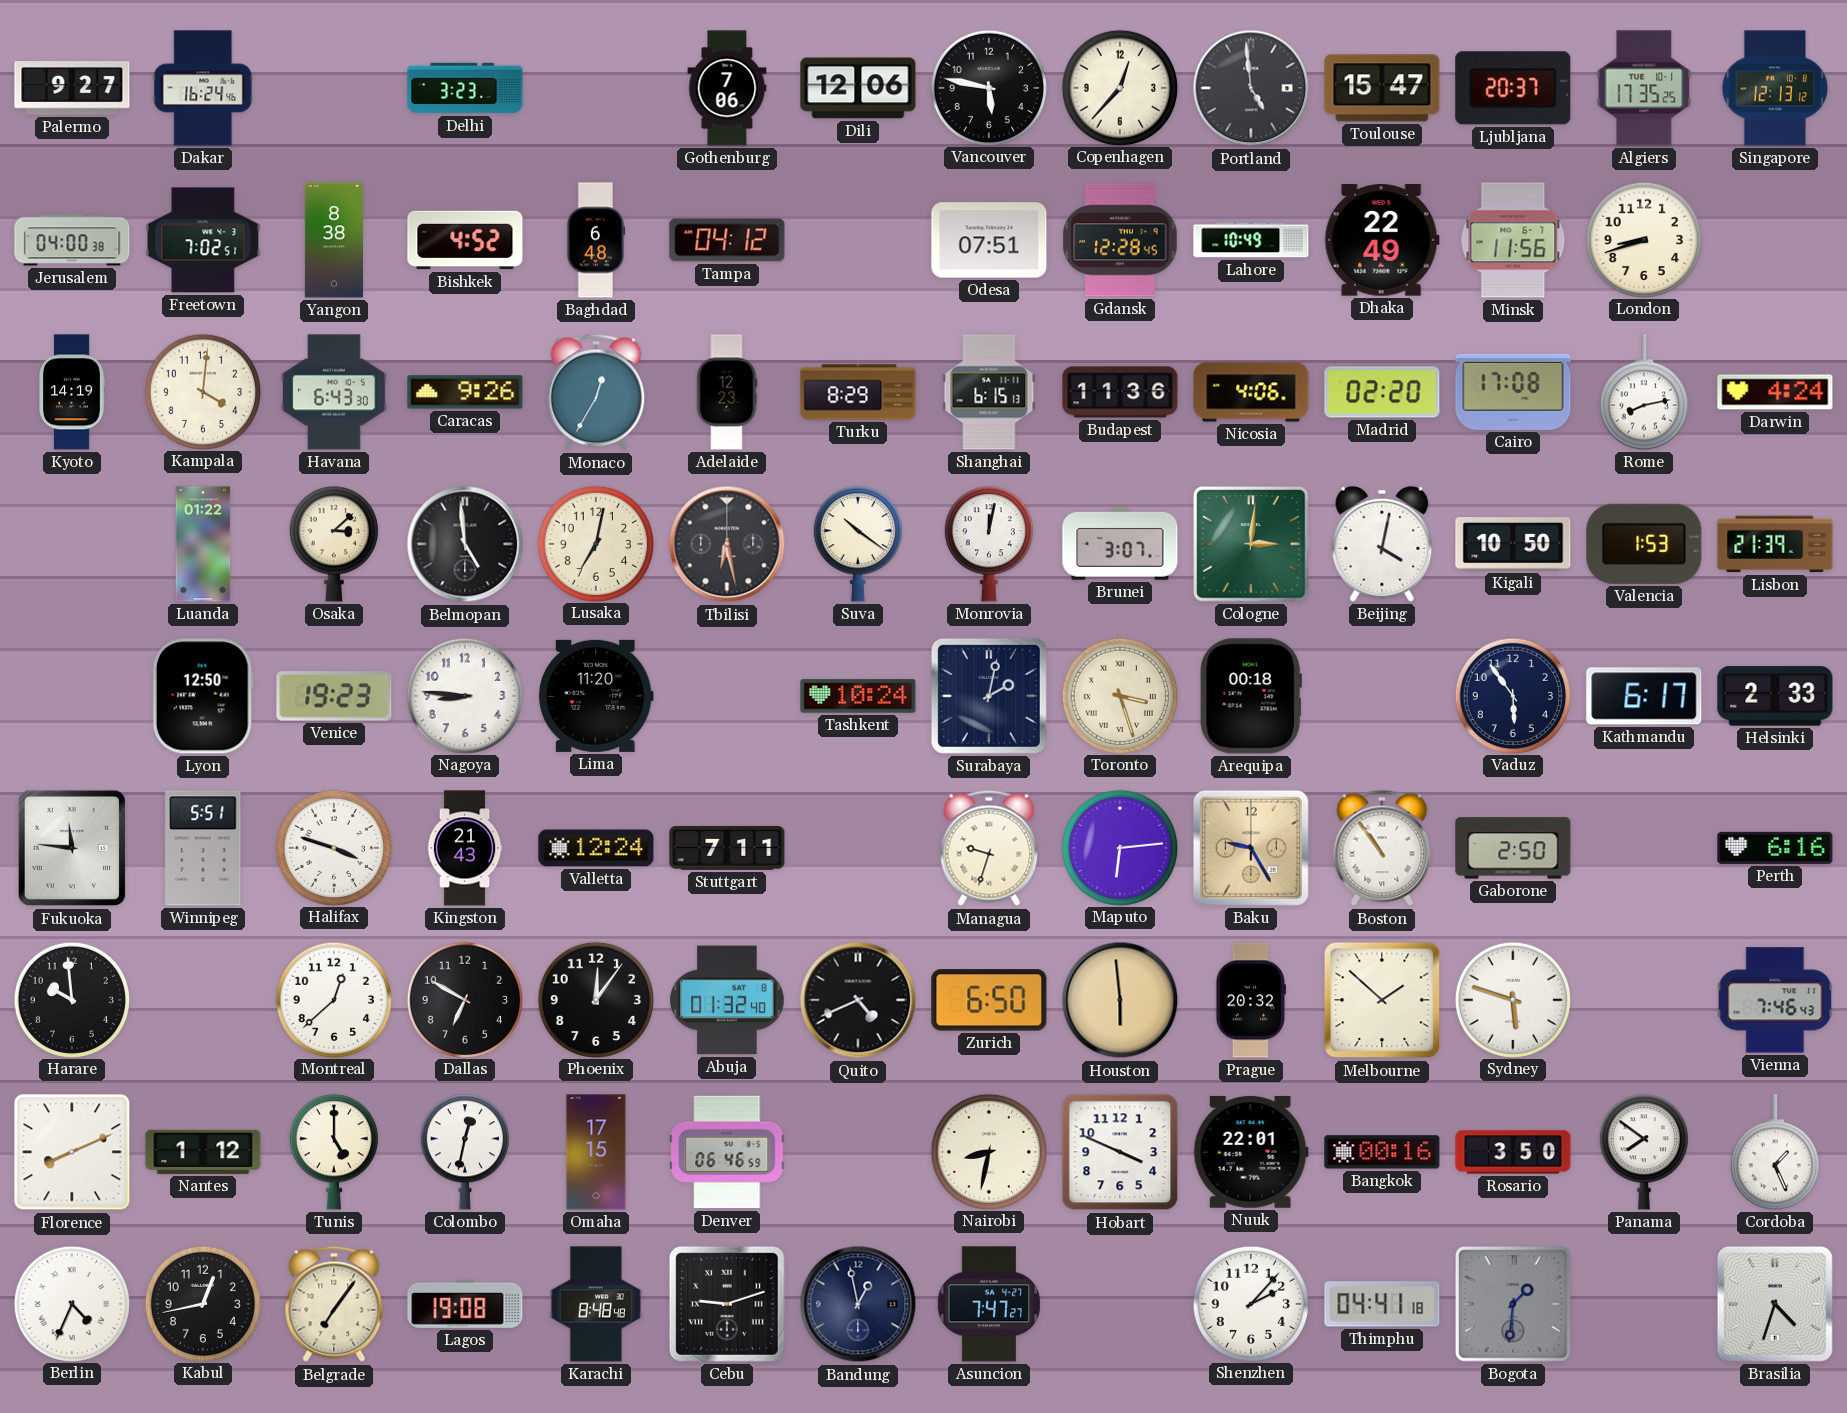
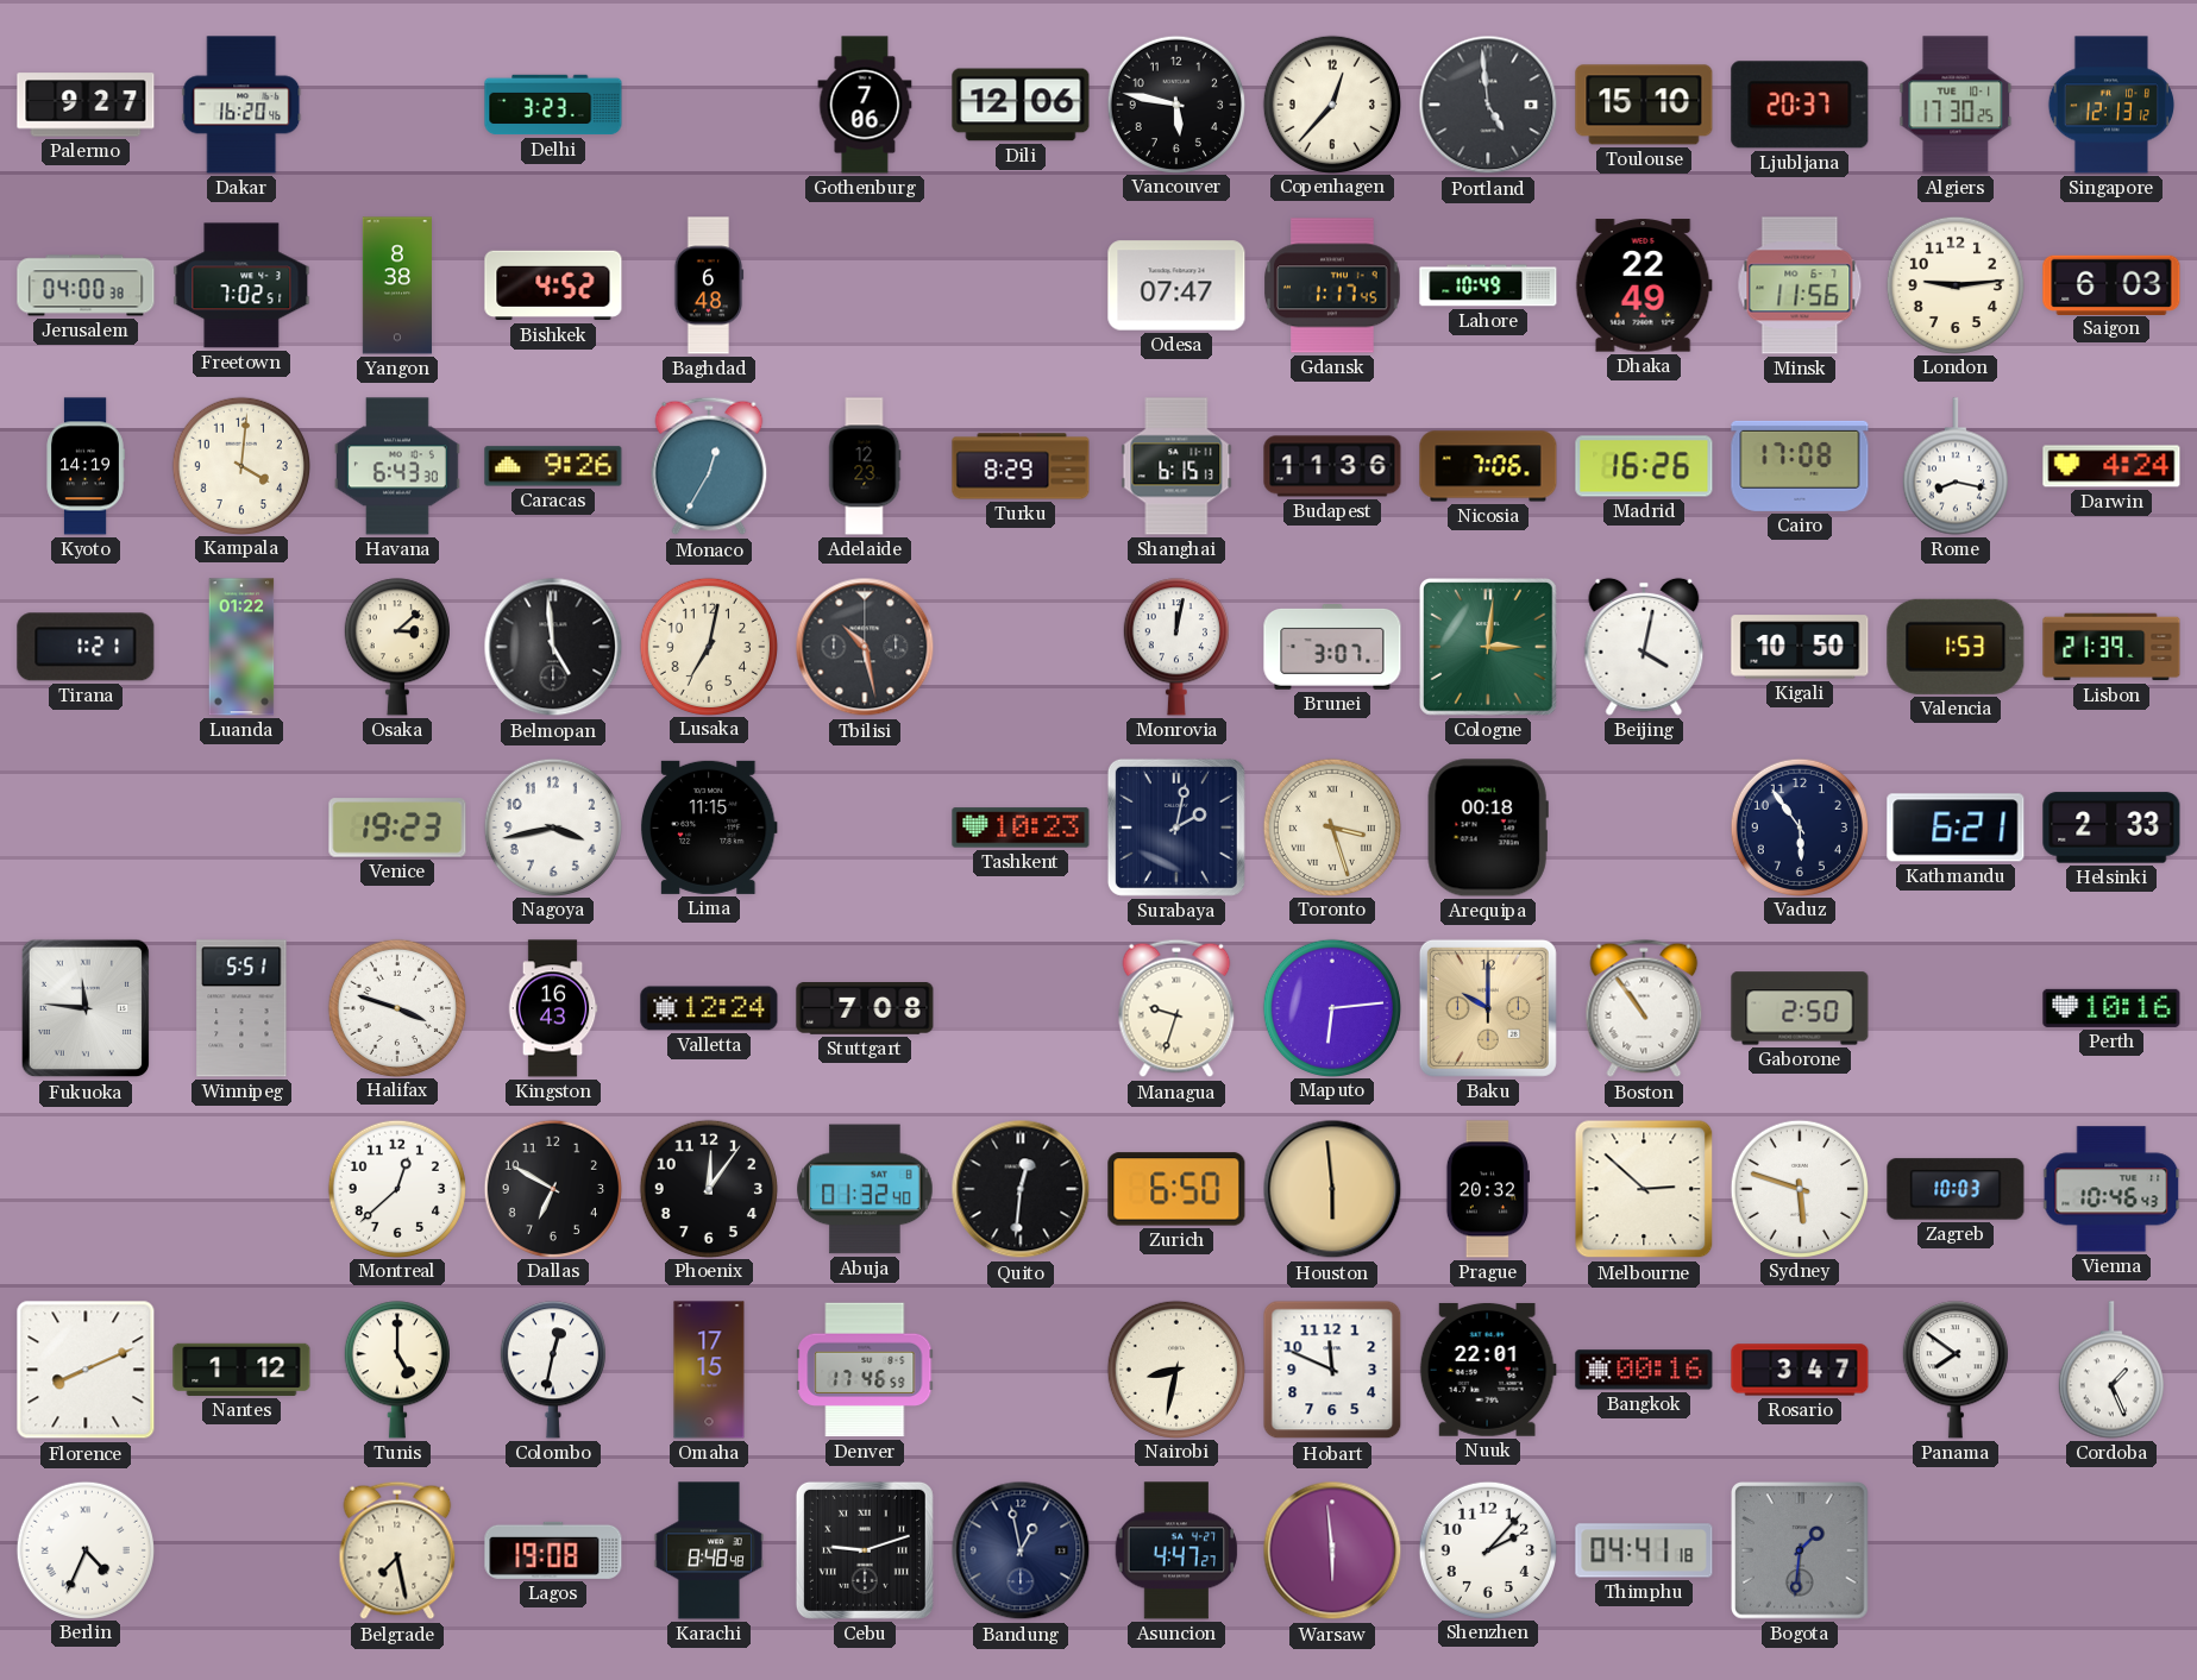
Dakar: 16:24 -> 16:20 (241, 105)
Toulouse: 15:47 -> 15:10 (1644, 105)
Algiers: 17:35 -> 17:30 (1956, 105)
Tampa: 04:12 -> none (727, 240)
Odesa: 07:51 -> 07:47 (1176, 285)
Gdansk: 12:28 -> 1:17 (1332, 285)
London: 8:42 -> 9:14 (1954, 284)
Saigon: none -> 6:03 (2111, 284)
Nicosia: 4:06 -> 7:06 (1488, 466)
Madrid: 02:20 -> 16:26 (1644, 466)
Rome: 8:13 -> 8:17 (1956, 466)
Tirana: none -> 1:21 (86, 647)
Tbilisi: 6:28 -> 10:28 (865, 647)
Suva: 10:21 -> none (858, 544)
Lyon: 12:50 -> none (203, 696)
Nagoya: 8:46 -> 3:43 (552, 826)
Lima: 11:20 -> 11:15 (709, 828)
Tashkent: 10:24 -> 10:23 (1021, 828)
Kathmandu: 6:17 -> 6:21 (1956, 828)
Kingston: 21:43 -> 16:43 (553, 1008)
Stuttgart: 7:11 -> 7:08 (865, 1009)
Baku: 9:25 -> 10:00 (1488, 1008)
Perth: 6:16 -> 10:16 (2111, 1008)
Harare: 9:59 -> none (71, 999)
Quito: 4:41 -> 12:31 (1021, 1189)
Melbourne: 1:52 -> 2:52 (1644, 1189)
Zagreb: none -> 10:03 (1956, 1189)
Vienna: 7:46 -> 10:46 (2111, 1189)
Denver: 06:46 -> 17:46 (865, 1370)
Hobart: 3:49 -> 11:49 (1332, 1370)
Rosario: 3:50 -> 3:47 (1800, 1370)
Kabul: 12:43 -> none (202, 1303)
Belgrade: 7:06 -> 7:28 (397, 1550)
Asuncion: 7:47 -> 4:47 (1176, 1550)
Warsaw: none -> 5:59 (1332, 1550)
Brasilia: 4:33 -> none (1775, 1304)
